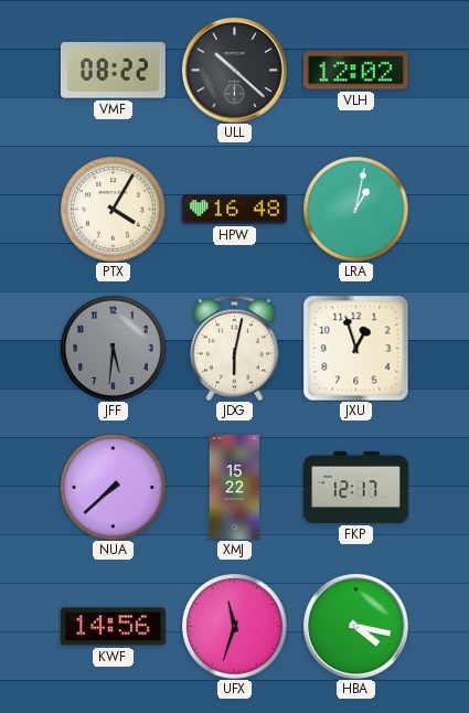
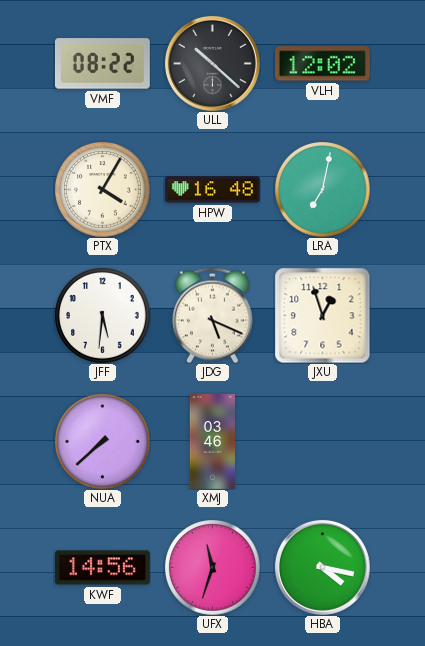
LRA: 1:02 -> 7:02 (322, 189)
JFF dial: grey -> white (102, 315)
JDG: 6:02 -> 5:19 (212, 315)
XMJ: 15:22 -> 03:46 (212, 442)
FKP: 12:17 -> none (356, 487)
